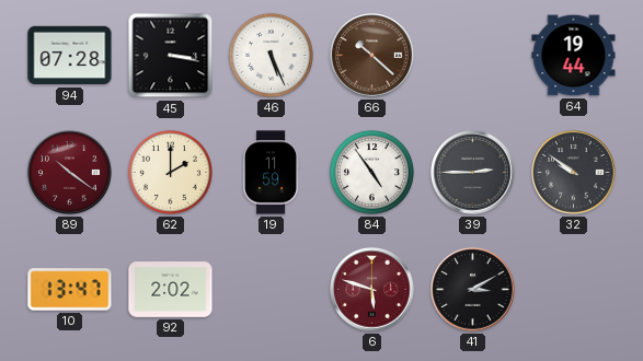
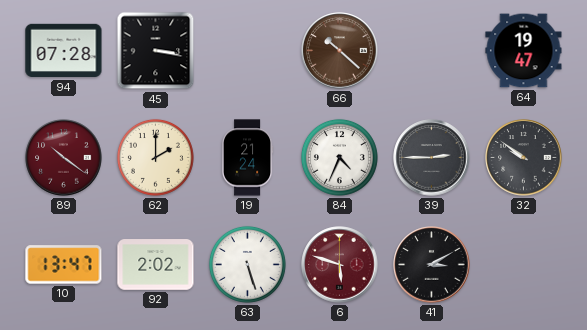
46: 5:26 -> none (271, 55)
64: 19:44 -> 19:47 (524, 51)
19: 11:59 -> 21:24 (247, 158)
84: 4:54 -> 4:34 (339, 157)
63: none -> 5:27 (247, 264)
